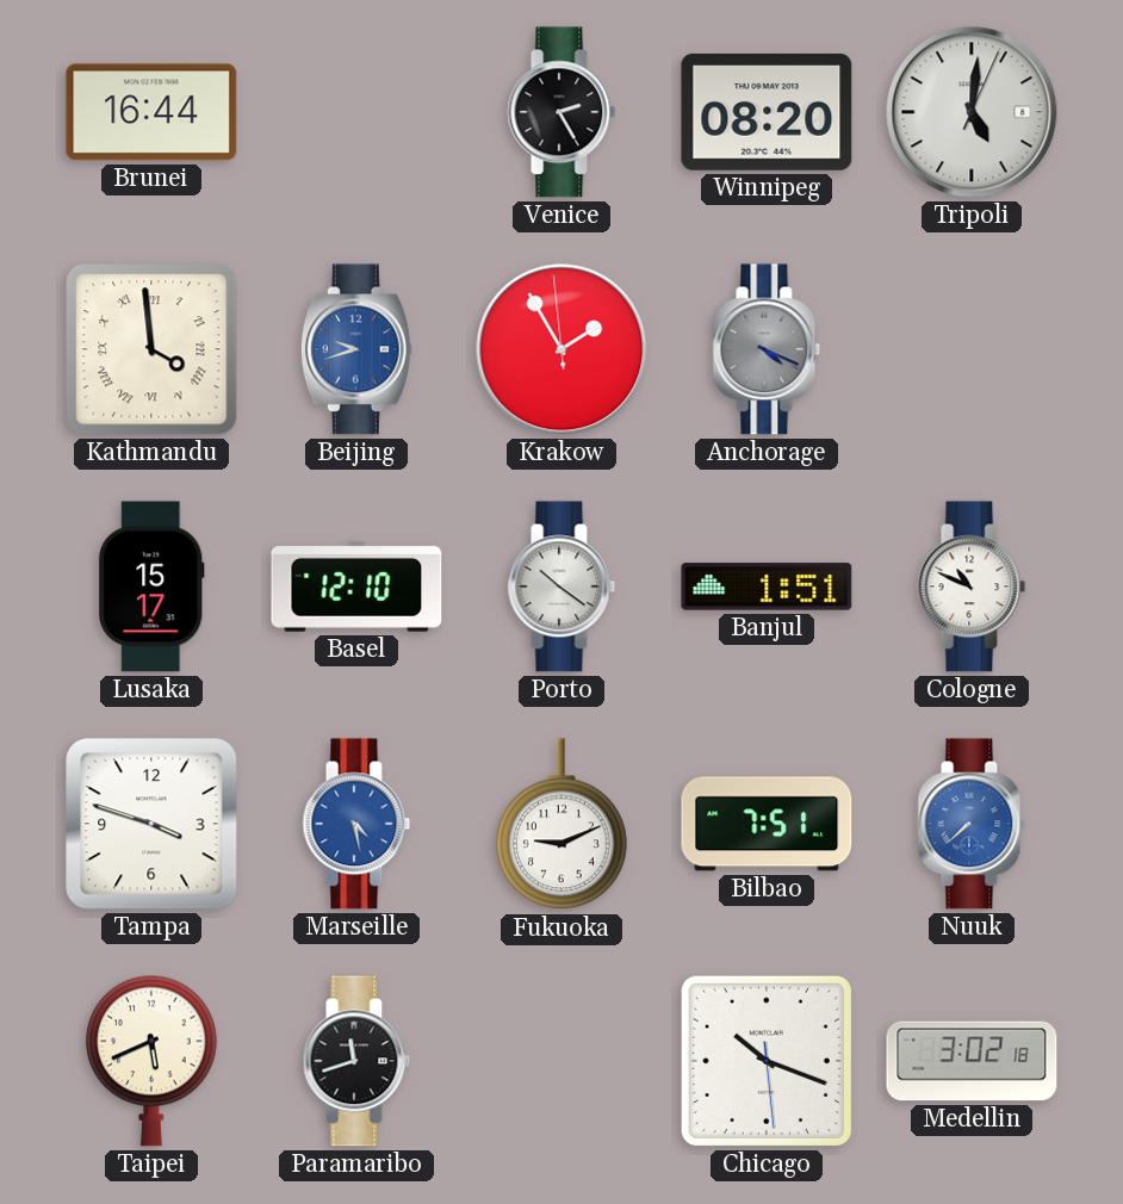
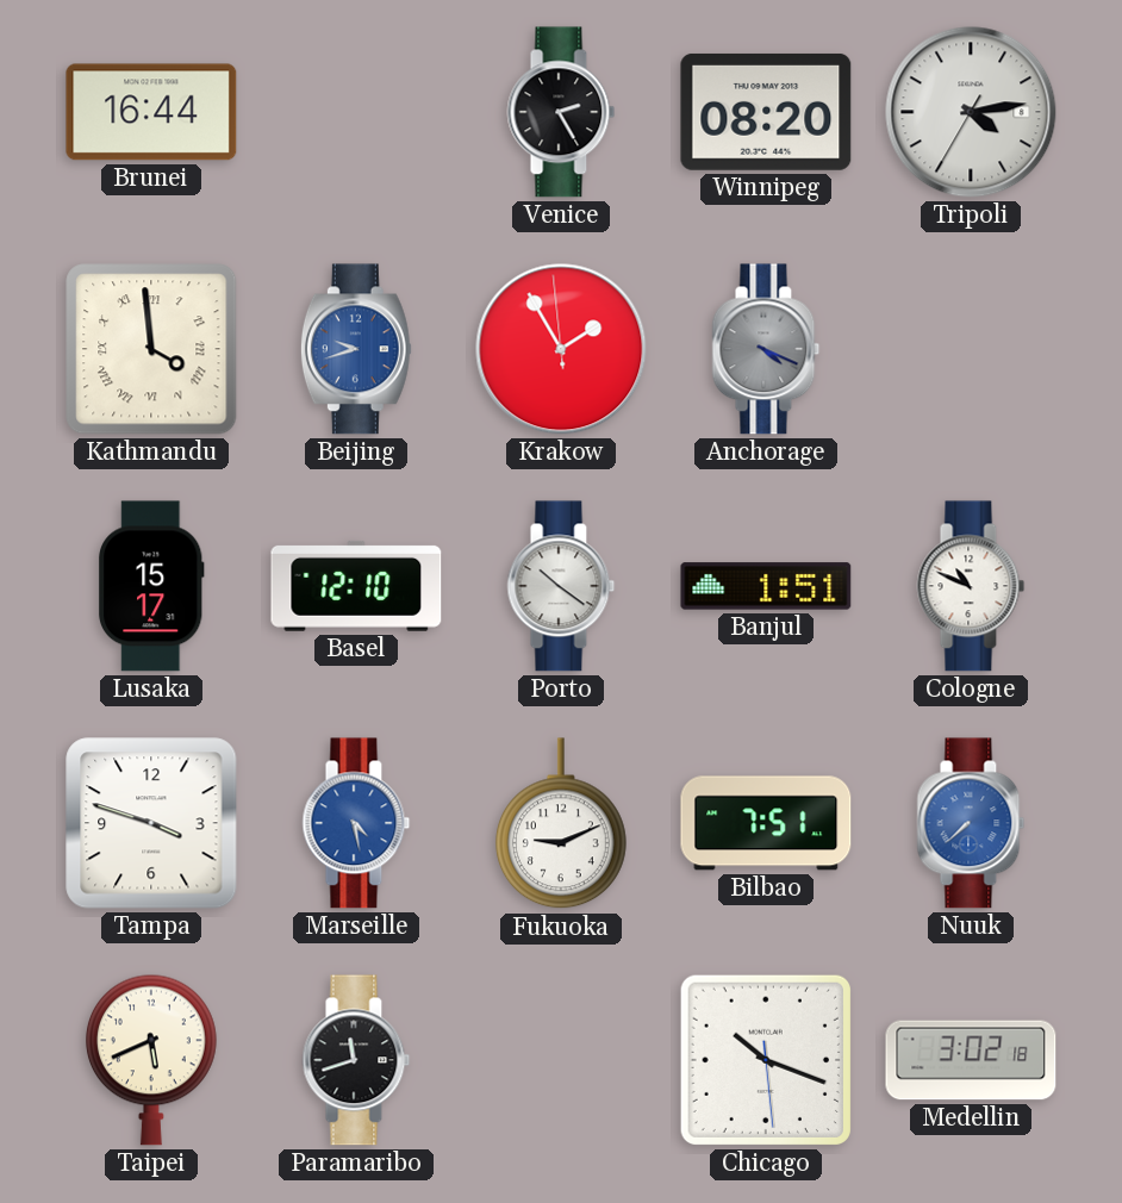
Tripoli: 5:01 -> 4:13 (971, 112)
